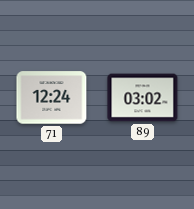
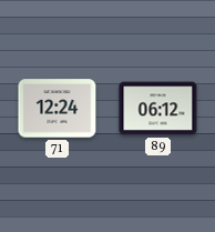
89: 03:02 -> 06:12 (158, 109)
